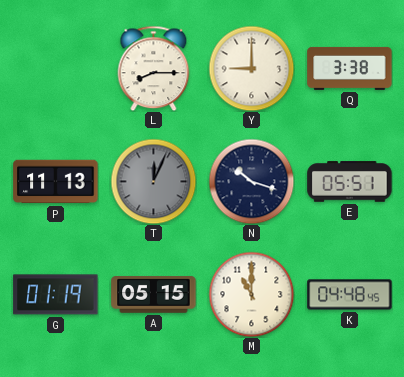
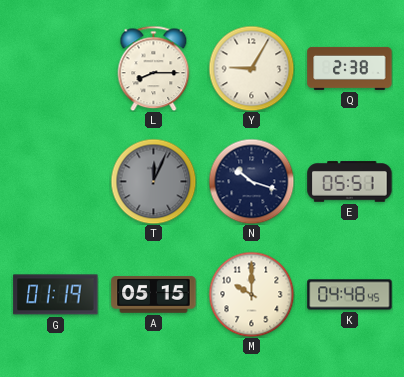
Y: 9:00 -> 9:05 (251, 68)
Q: 3:38 -> 2:38 (350, 68)
P: 11:13 -> none (56, 182)
M: 11:00 -> 10:00 (251, 294)
